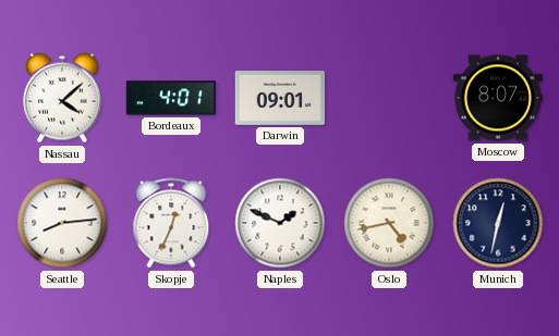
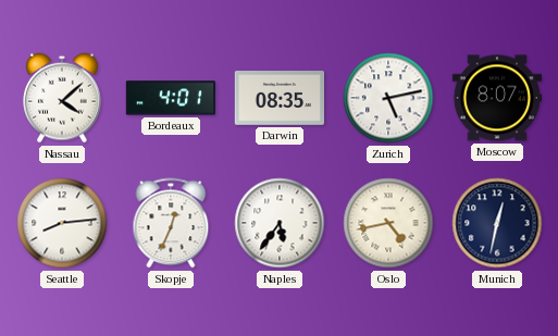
Darwin: 09:01 -> 08:35 (278, 99)
Zurich: none -> 5:13 (388, 98)
Naples: 1:49 -> 5:36 (280, 223)
